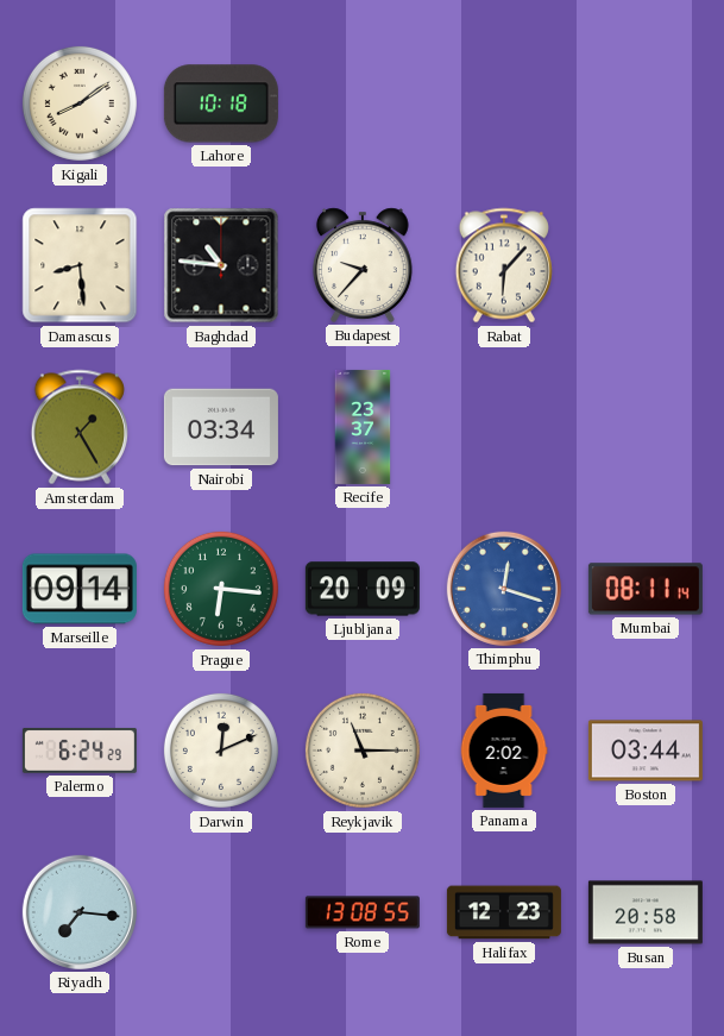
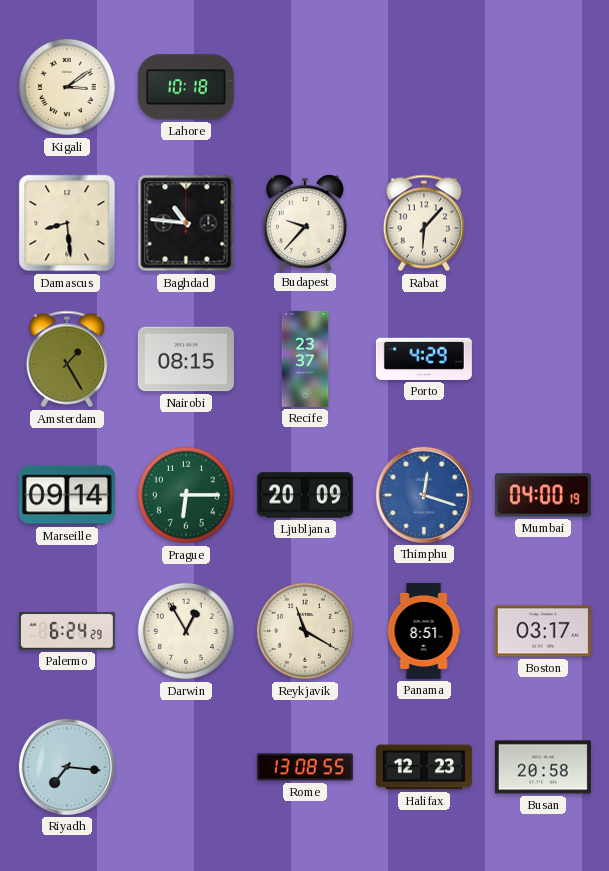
Kigali: 8:09 -> 3:09 (67, 87)
Nairobi: 03:34 -> 08:15 (186, 359)
Porto: none -> 4:29 (424, 359)
Prague: 6:16 -> 6:15 (186, 495)
Mumbai: 08:11 -> 04:00 (543, 495)
Darwin: 12:11 -> 12:55 (186, 631)
Reykjavik: 11:15 -> 11:20 (305, 631)
Panama: 2:02 -> 8:51 (424, 631)
Boston: 03:44 -> 03:17 (543, 631)
